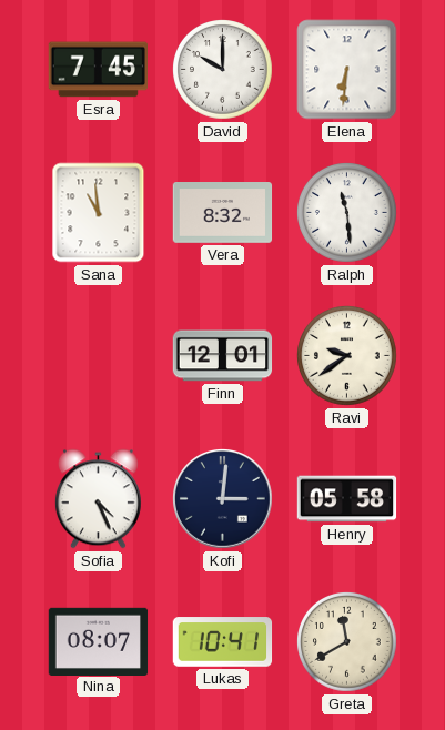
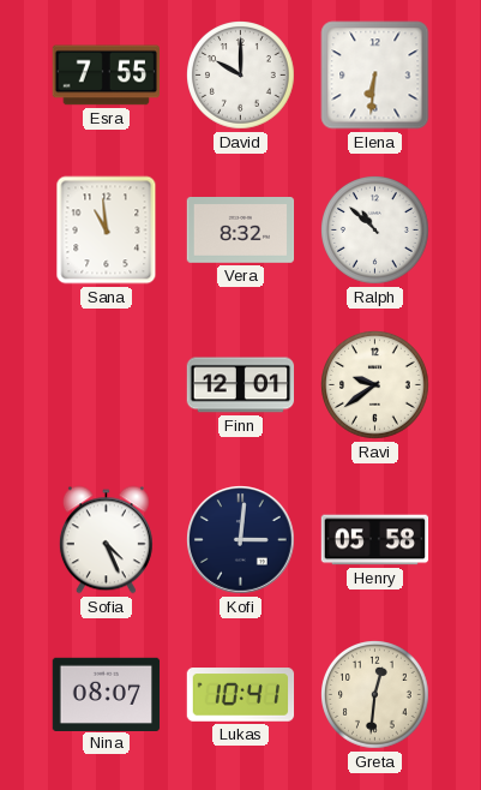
Esra: 7:45 -> 7:55 (106, 76)
Ralph: 11:29 -> 10:52 (375, 231)
Greta: 11:40 -> 12:31 (375, 695)
